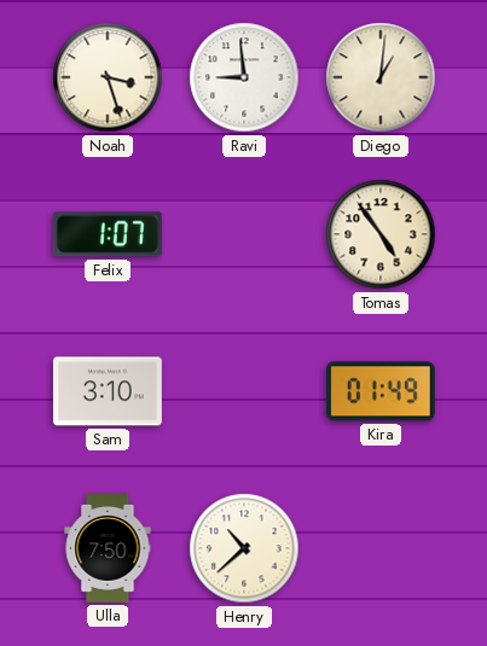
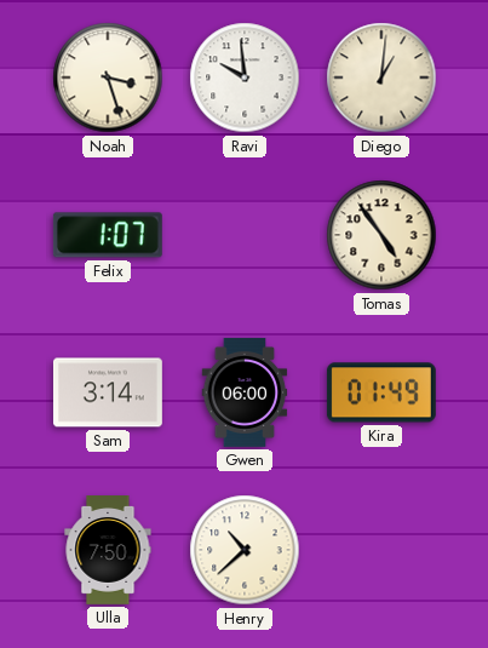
Ravi: 8:59 -> 9:59 (245, 78)
Sam: 3:10 -> 3:14 (108, 392)
Gwen: none -> 06:00 (245, 392)
